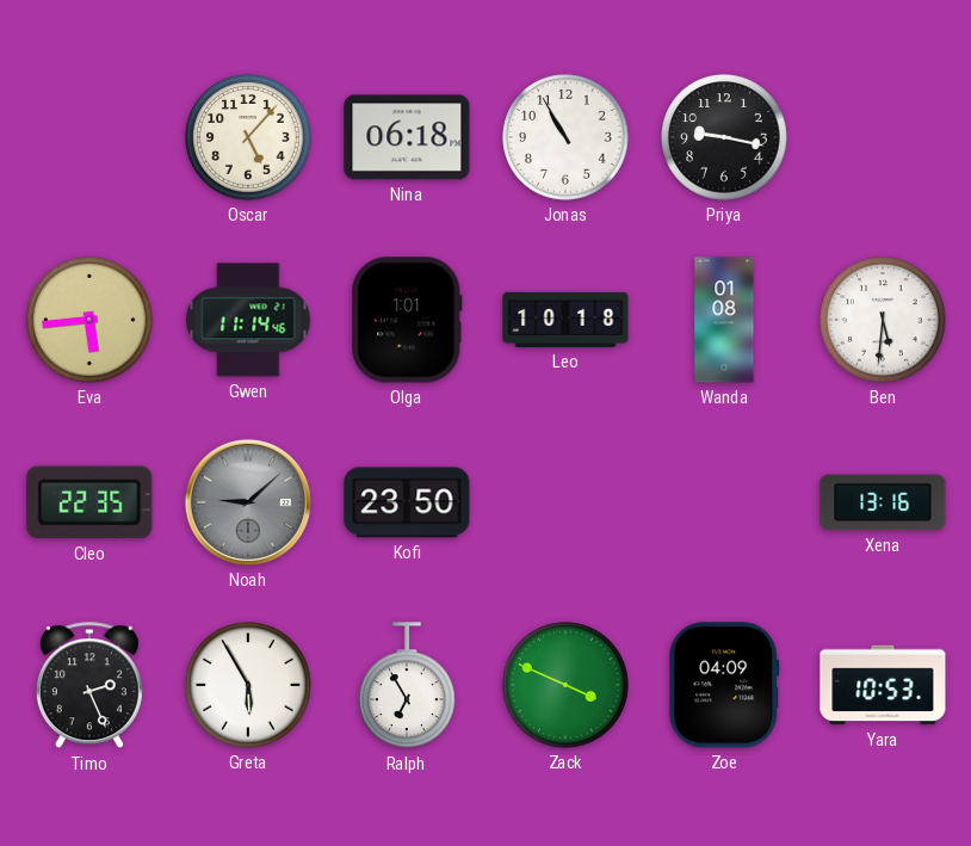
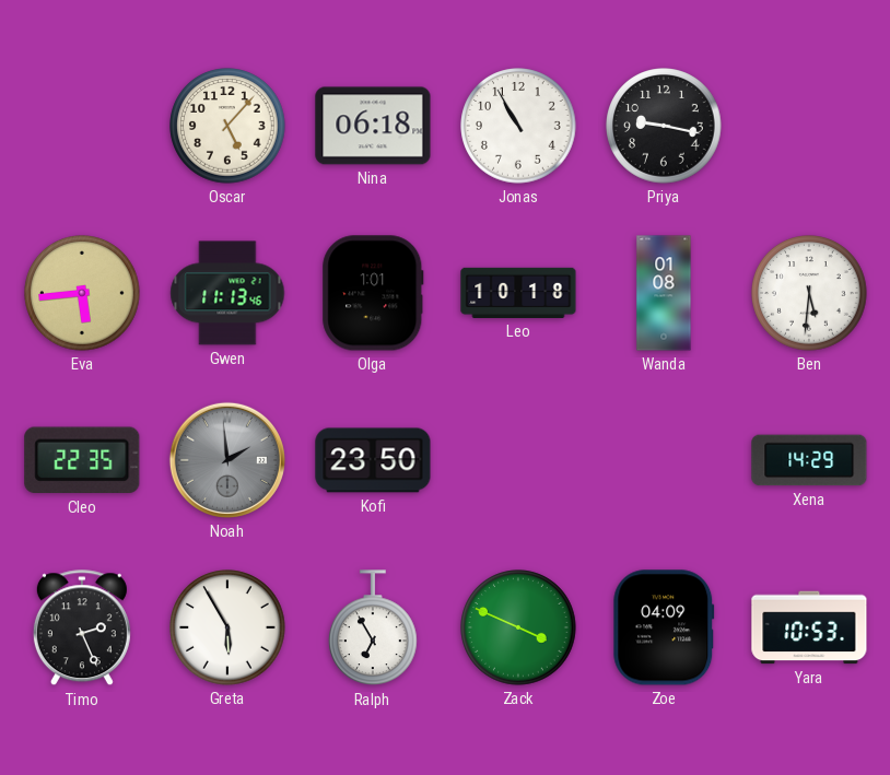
Gwen: 11:14 -> 11:13 (227, 293)
Noah: 9:08 -> 1:59 (227, 460)
Xena: 13:16 -> 14:29 (809, 460)
